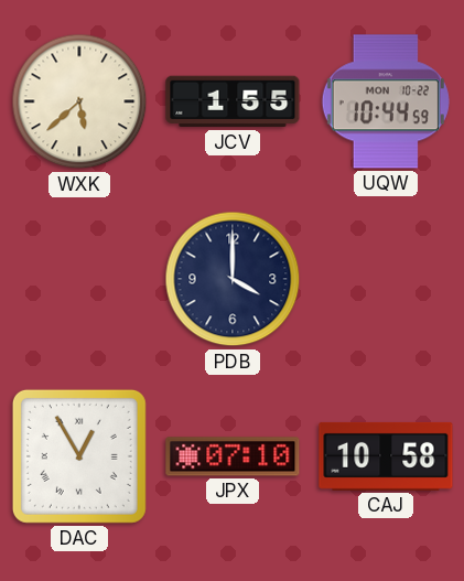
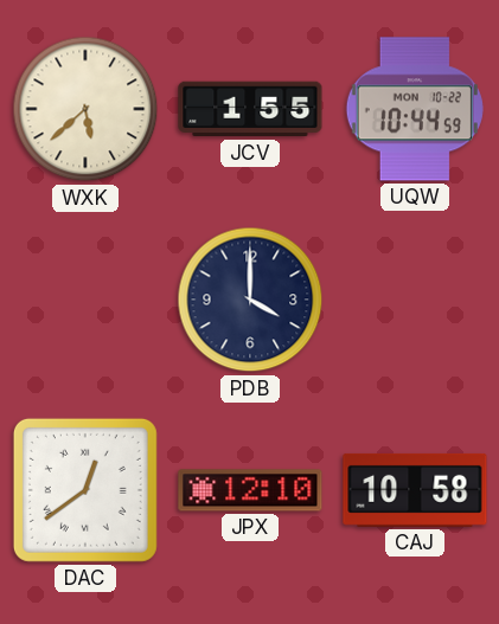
DAC: 12:55 -> 12:39 (85, 490)
JPX: 07:10 -> 12:10 (250, 490)
